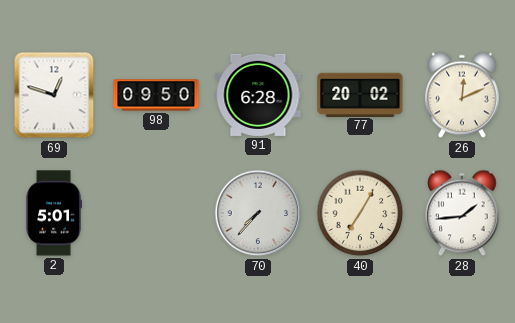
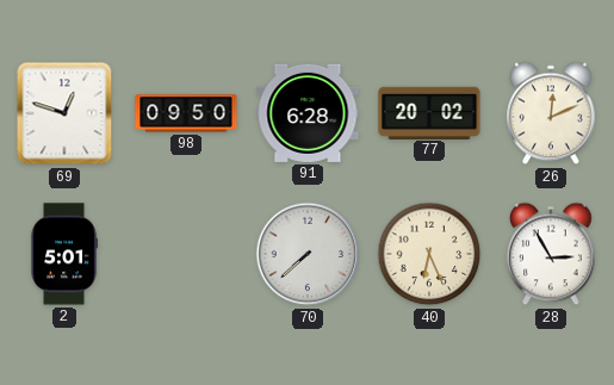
70: 7:37 -> 7:38 (308, 254)
40: 7:05 -> 6:26 (429, 254)
28: 1:44 -> 2:55 (551, 254)
